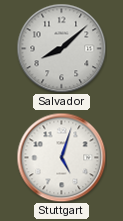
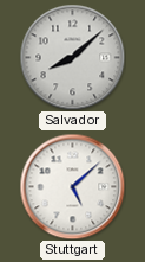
Stuttgart: 5:03 -> 5:08 (72, 186)
